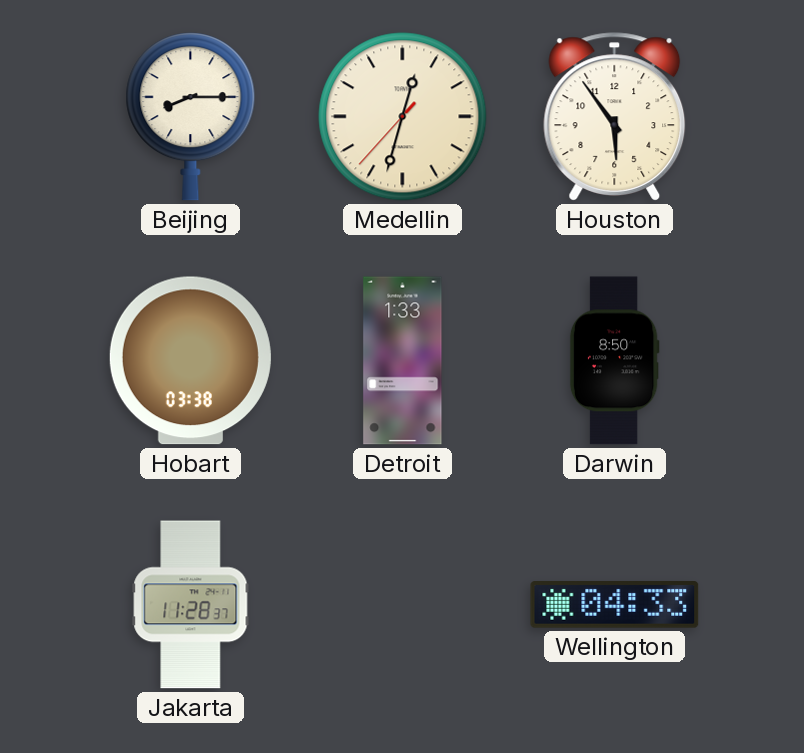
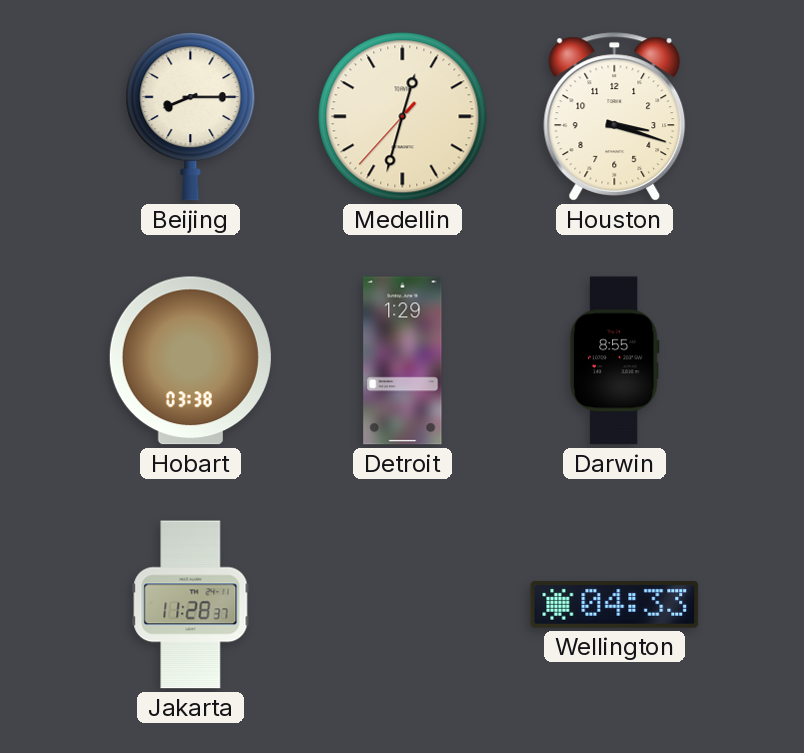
Houston: 5:54 -> 3:18 (615, 117)
Detroit: 1:33 -> 1:29 (403, 361)
Darwin: 8:50 -> 8:55 (614, 361)
